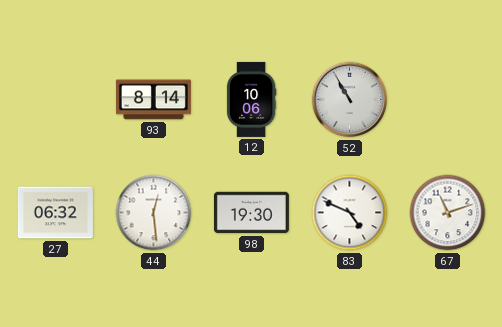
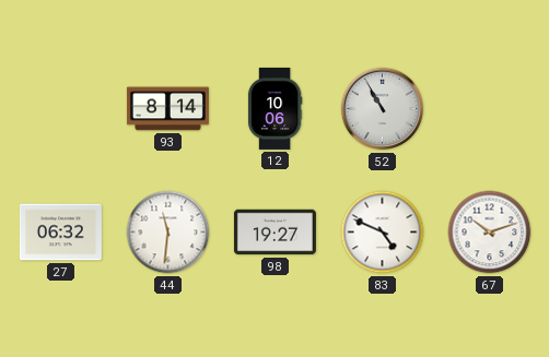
44: 12:29 -> 11:31 (168, 233)
98: 19:30 -> 19:27 (274, 233)
67: 11:12 -> 10:12 (490, 233)
